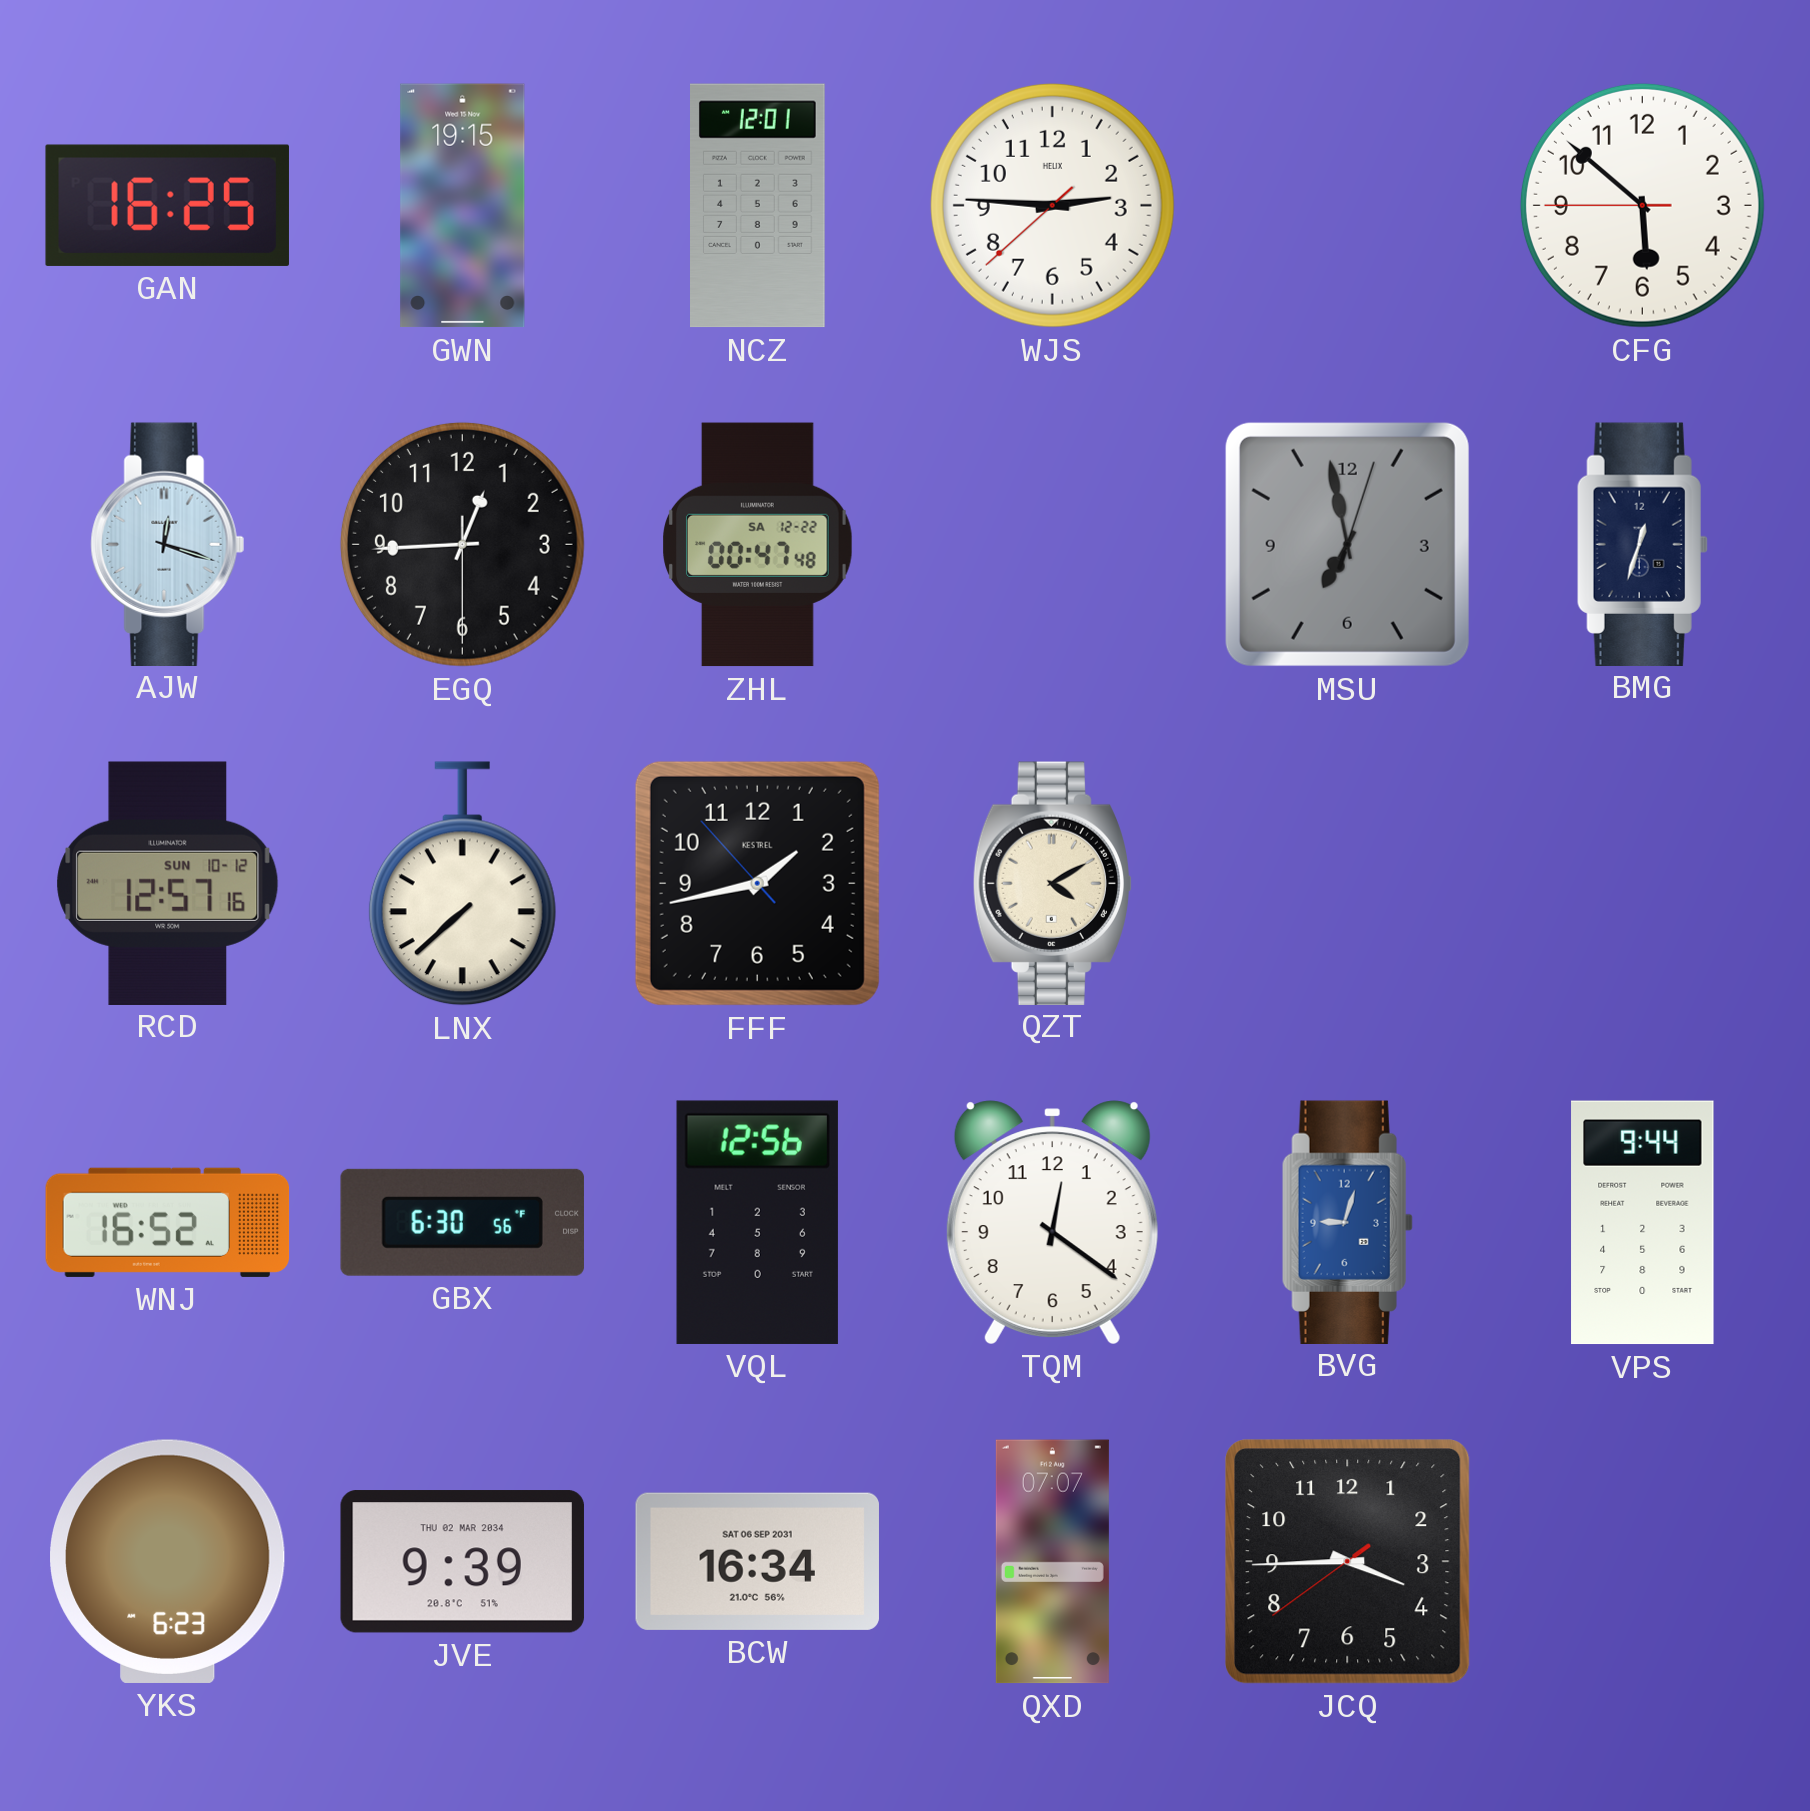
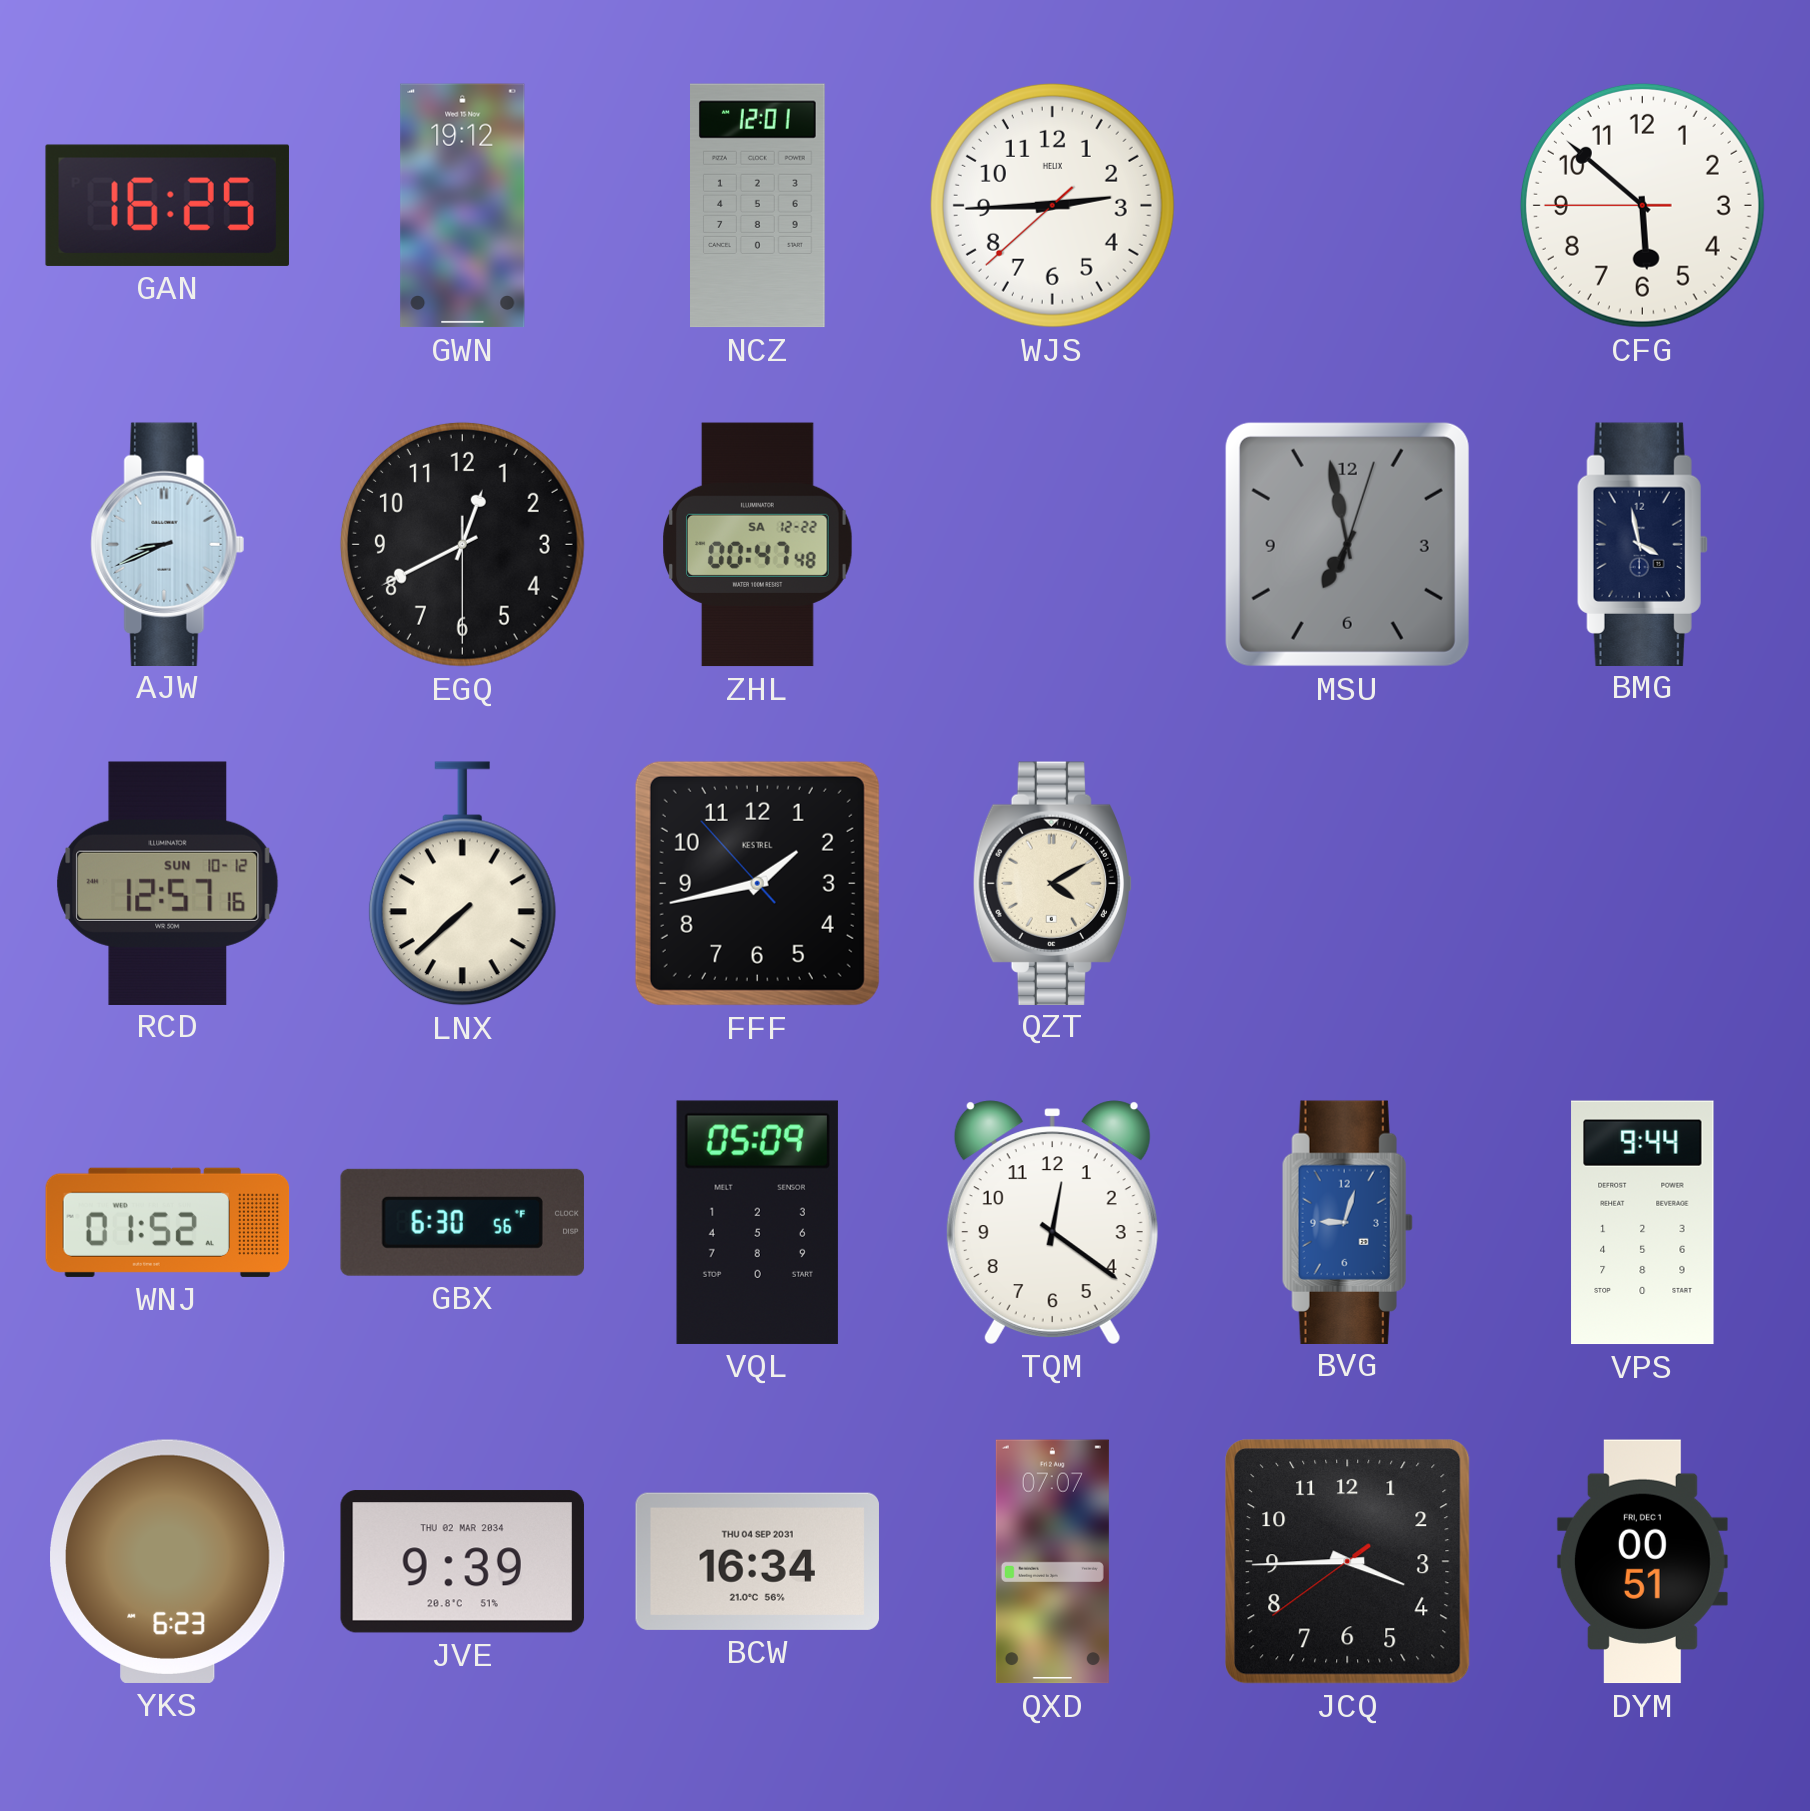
GWN: 19:15 -> 19:12 (463, 206)
WJS: 2:45 -> 2:44 (1052, 205)
AJW: 12:18 -> 8:41 (168, 544)
EGQ: 12:44 -> 12:40 (462, 544)
BMG: 12:33 -> 3:58 (1642, 544)
WNJ: 16:52 -> 01:52 (168, 1222)
VQL: 12:56 -> 05:09 (757, 1222)
BCW date: SAT 06 SEP 2031 -> THU 04 SEP 2031 (757, 1561)
DYM: none -> 00:51 (1642, 1562)
